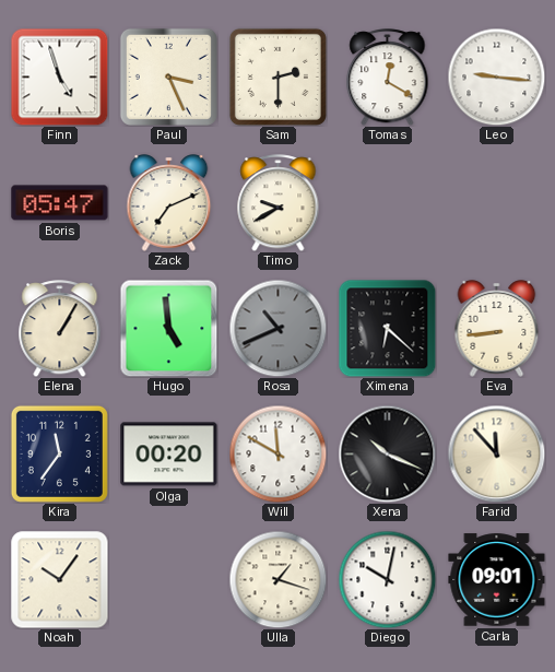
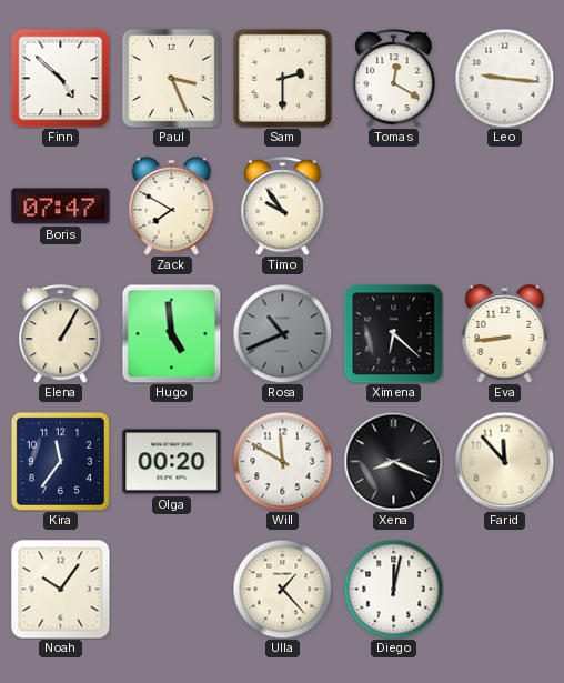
Finn: 4:57 -> 4:52 (60, 78)
Boris: 05:47 -> 07:47 (61, 207)
Zack: 7:11 -> 7:50 (172, 207)
Timo: 9:40 -> 9:54 (283, 207)
Xena: 10:19 -> 8:19 (393, 461)
Ulla: 1:18 -> 1:23 (282, 589)
Diego: 10:02 -> 12:02 (393, 589)
Carla: 09:01 -> none (497, 580)
